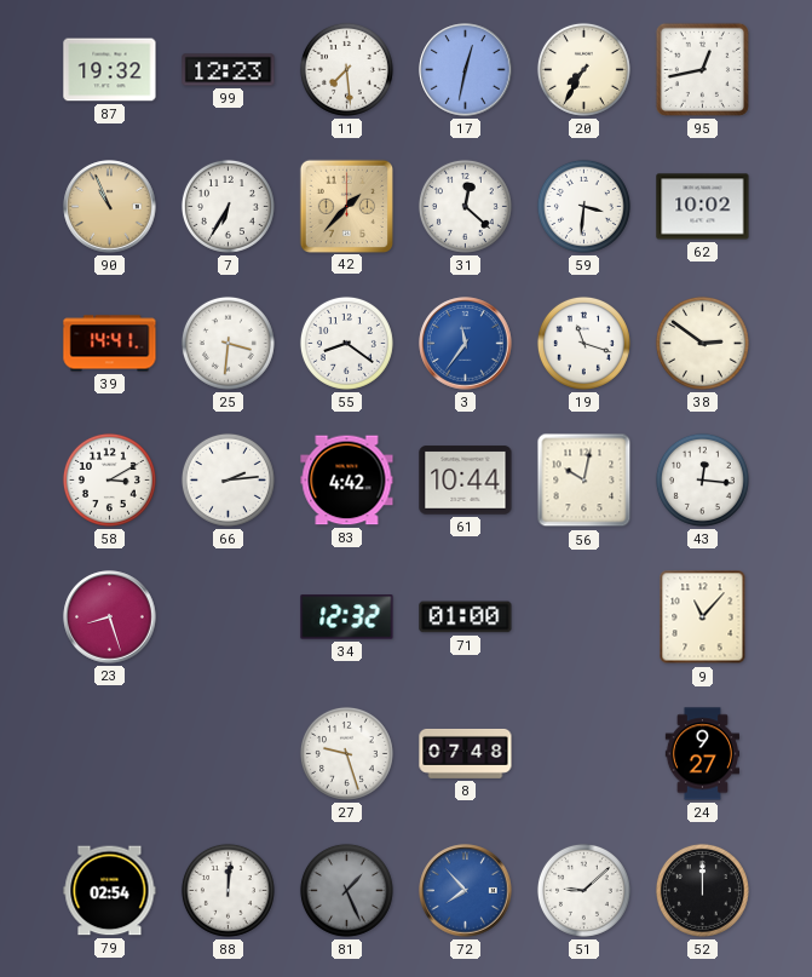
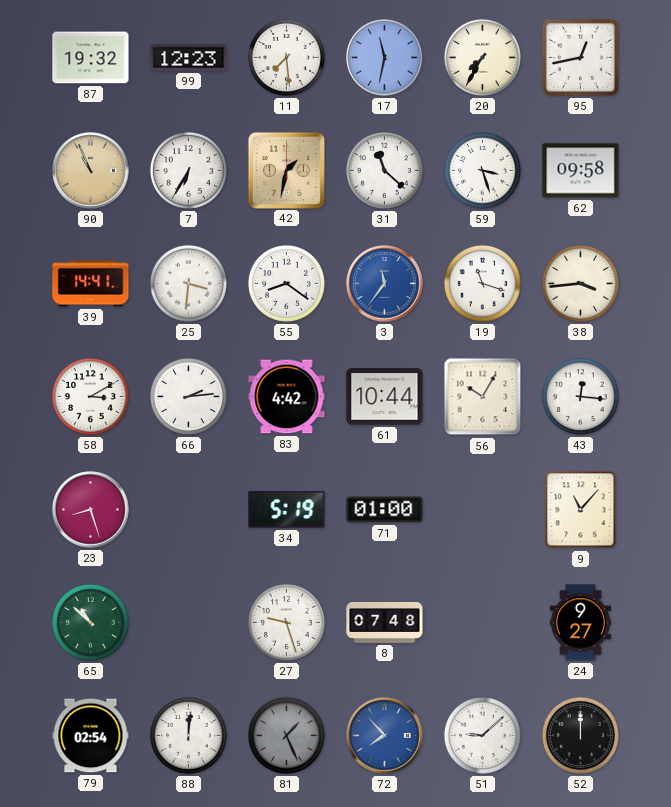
17: 12:32 -> 11:32 (385, 58)
42: 1:37 -> 1:32 (286, 170)
31: 12:22 -> 11:22 (384, 170)
59: 3:31 -> 3:27 (482, 170)
62: 10:02 -> 09:58 (581, 171)
38: 2:51 -> 3:44 (580, 283)
56: 10:02 -> 10:05 (483, 397)
34: 12:32 -> 5:19 (287, 510)
65: none -> 10:52 (90, 622)
